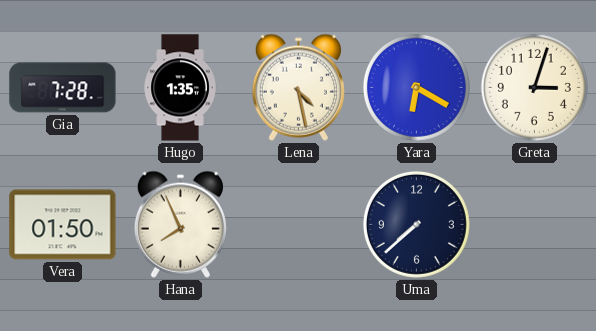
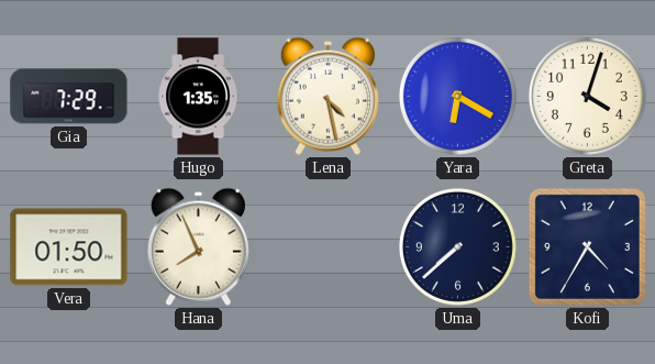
Gia: 7:28 -> 7:29 (69, 97)
Greta: 3:03 -> 4:03 (587, 96)
Kofi: none -> 4:35 (587, 246)
